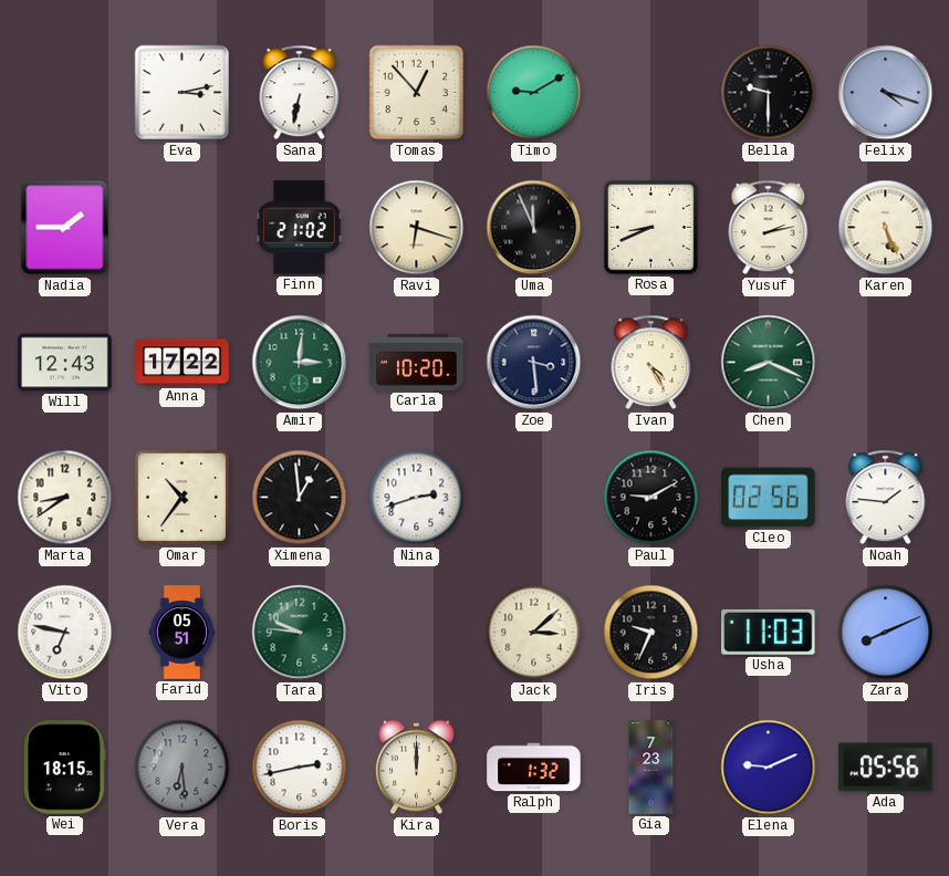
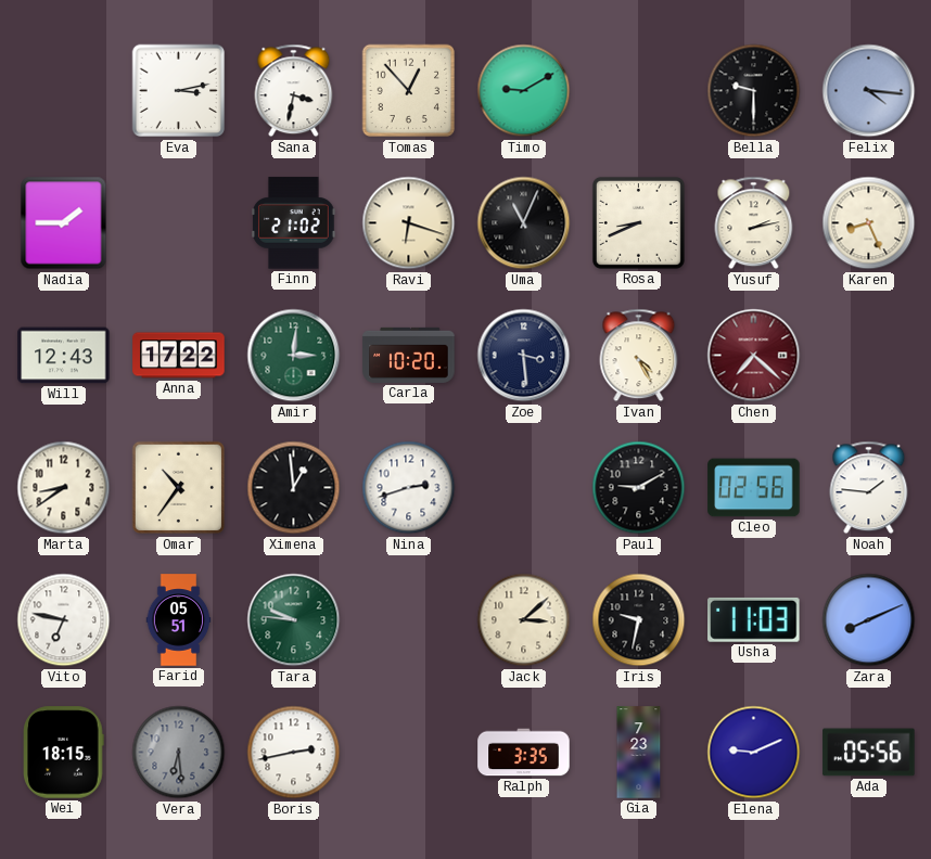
Sana: 6:32 -> 3:32 (294, 91)
Felix: 4:18 -> 4:16 (869, 91)
Uma: 11:56 -> 11:04 (524, 223)
Karen: 5:26 -> 8:26 (869, 223)
Chen: 8:19 -> 7:22 (754, 356)
Chen dial: green -> burgundy (754, 356)
Iris: 9:34 -> 9:32 (639, 620)
Kira: 12:00 -> none (416, 768)
Ralph: 1:32 -> 3:35 (524, 753)
